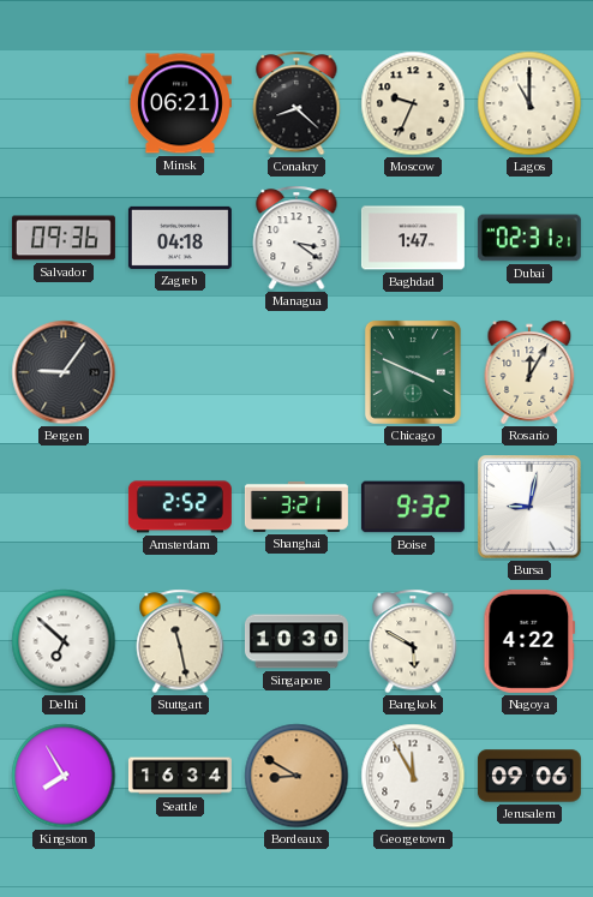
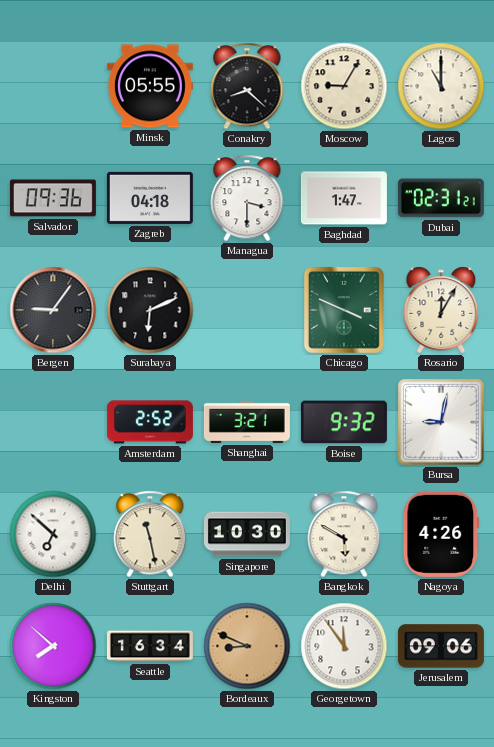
Minsk: 06:21 -> 05:55 (150, 86)
Moscow: 9:34 -> 9:05 (344, 86)
Managua: 3:21 -> 3:30 (247, 198)
Surabaya: none -> 6:11 (150, 310)
Nagoya: 4:22 -> 4:26 (441, 534)
Kingston: 7:55 -> 7:52 (53, 646)
Bordeaux: 8:50 -> 8:49 (247, 646)
Georgetown: 11:55 -> 11:54 (344, 646)
